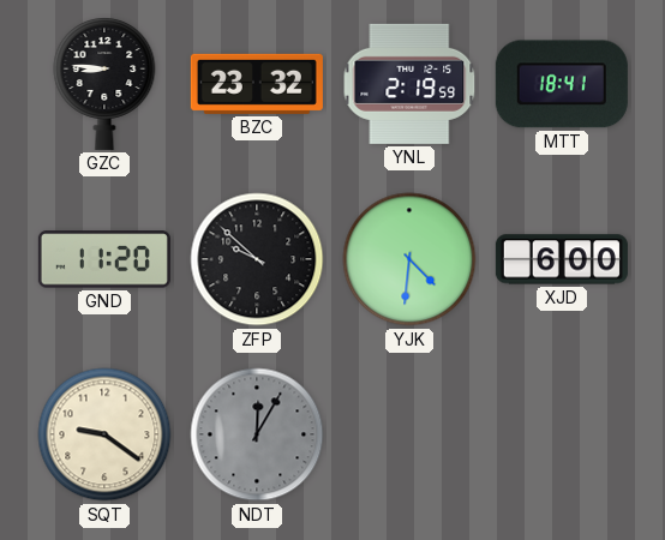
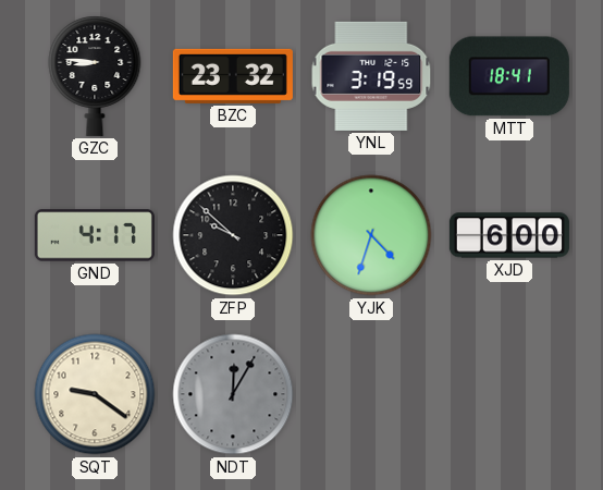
YNL: 2:19 -> 3:19 (371, 76)
GND: 11:20 -> 4:17 (95, 235)
YJK: 4:31 -> 4:33 (371, 235)
